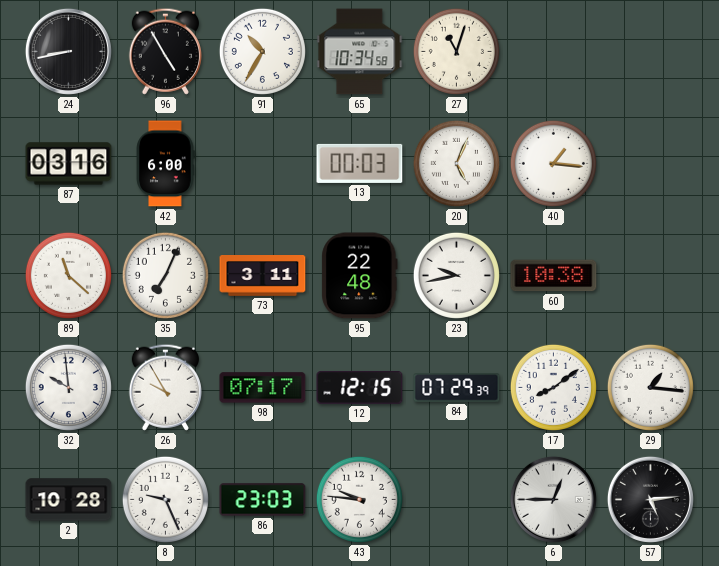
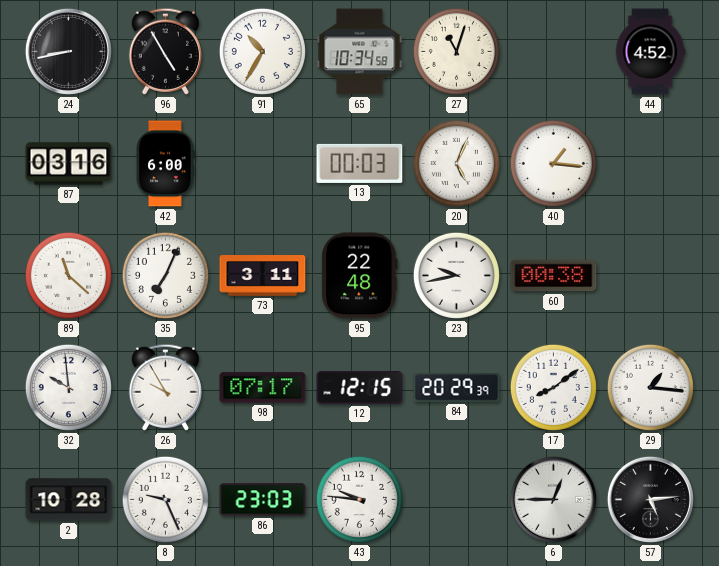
44: none -> 4:52 (650, 52)
60: 10:38 -> 00:38 (554, 276)
84: 07:29 -> 20:29 (457, 388)
